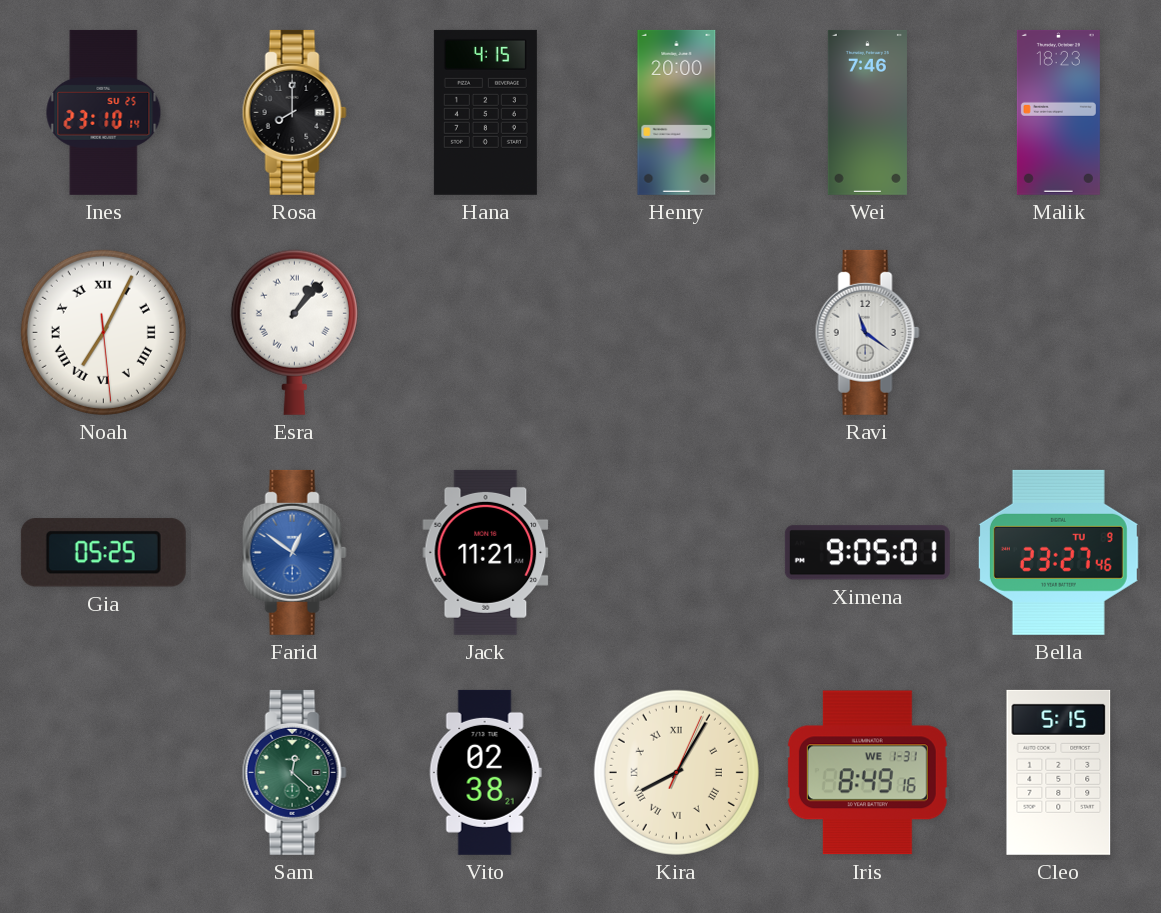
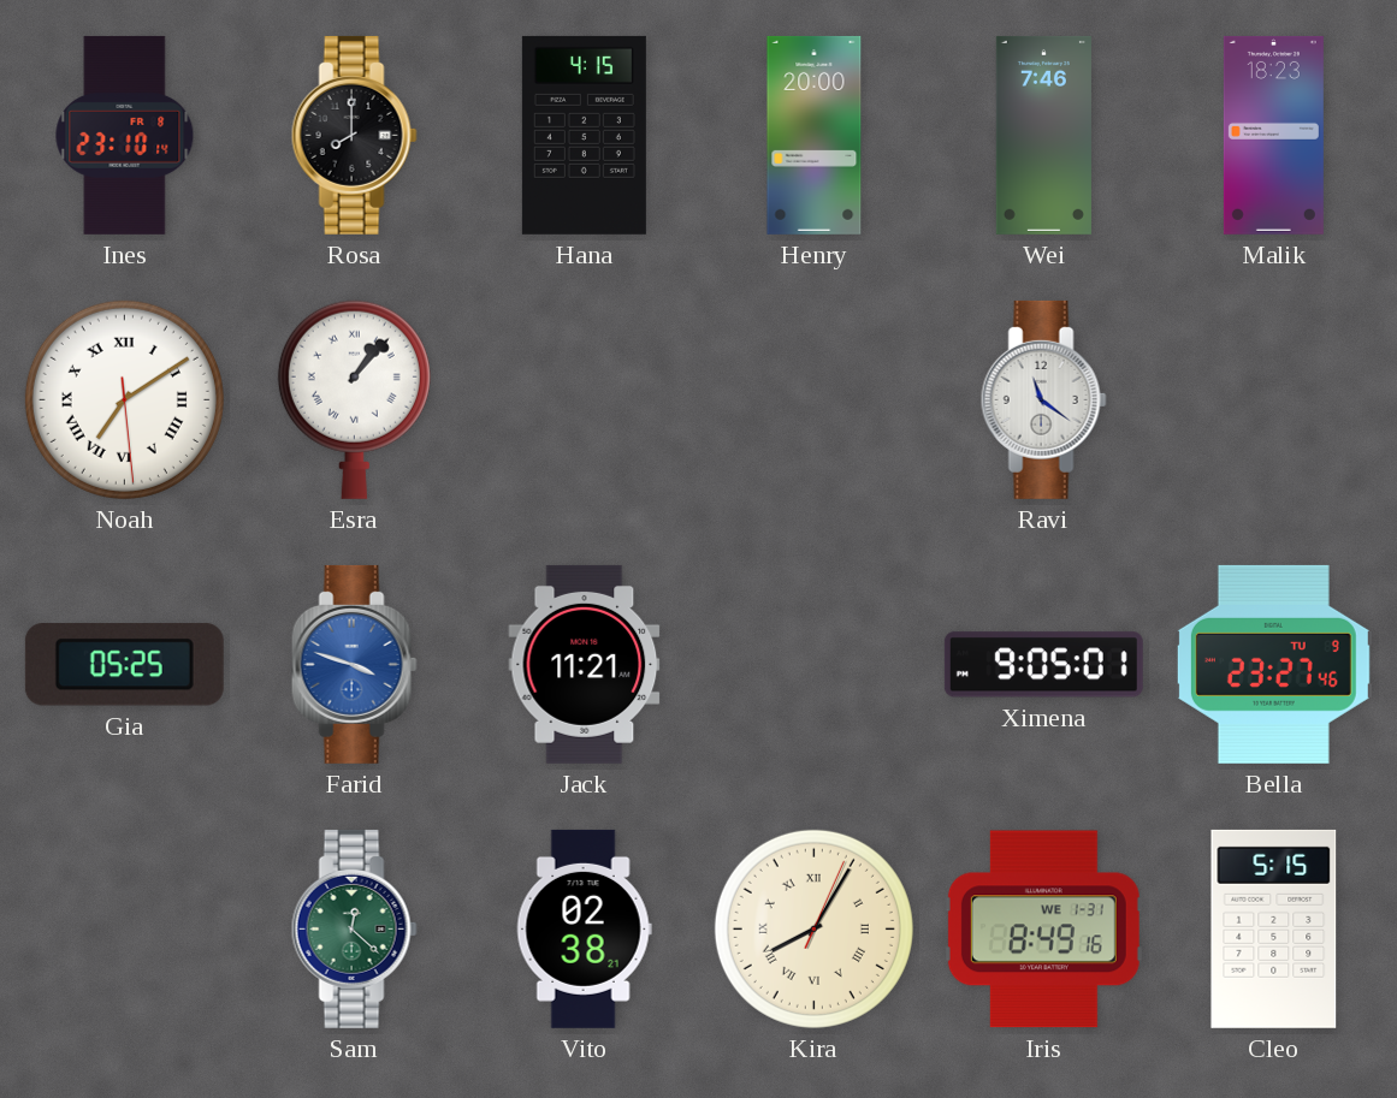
Ines date: SU 25 -> FR 8 (125, 135)
Noah: 7:04 -> 7:09 (124, 399)
Farid: 12:51 -> 3:48 (354, 664)
